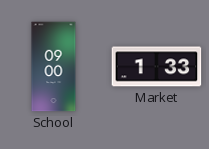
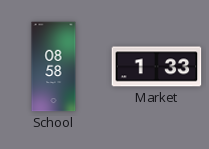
School: 09:00 -> 08:58 (54, 67)
